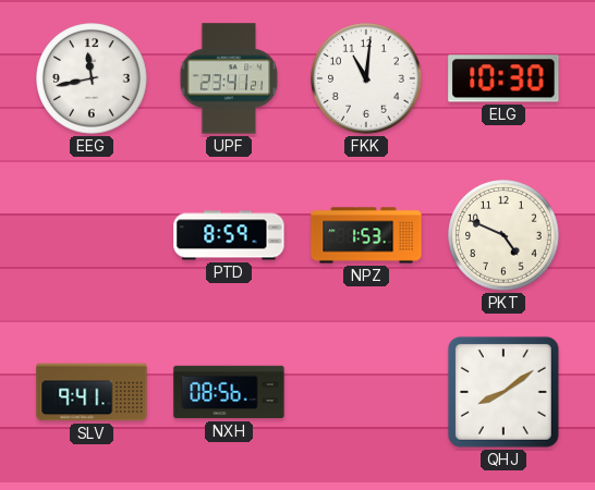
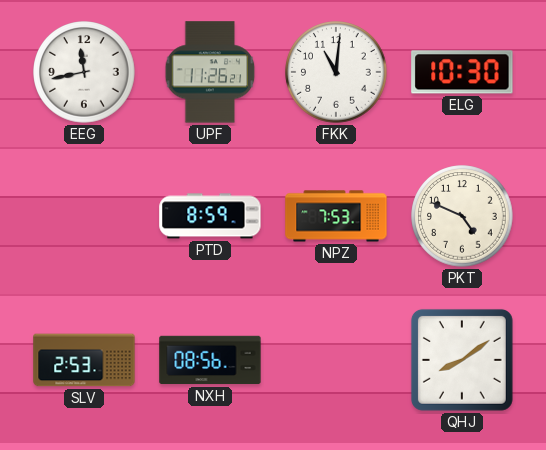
UPF: 23:41 -> 11:26 (210, 72)
NPZ: 1:53 -> 7:53 (336, 216)
SLV: 9:41 -> 2:53 (84, 360)
